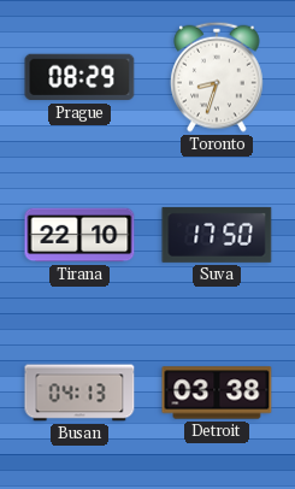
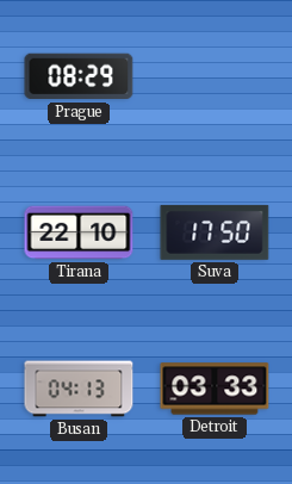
Toronto: 8:33 -> none (218, 77)
Detroit: 03:38 -> 03:33 (215, 389)
